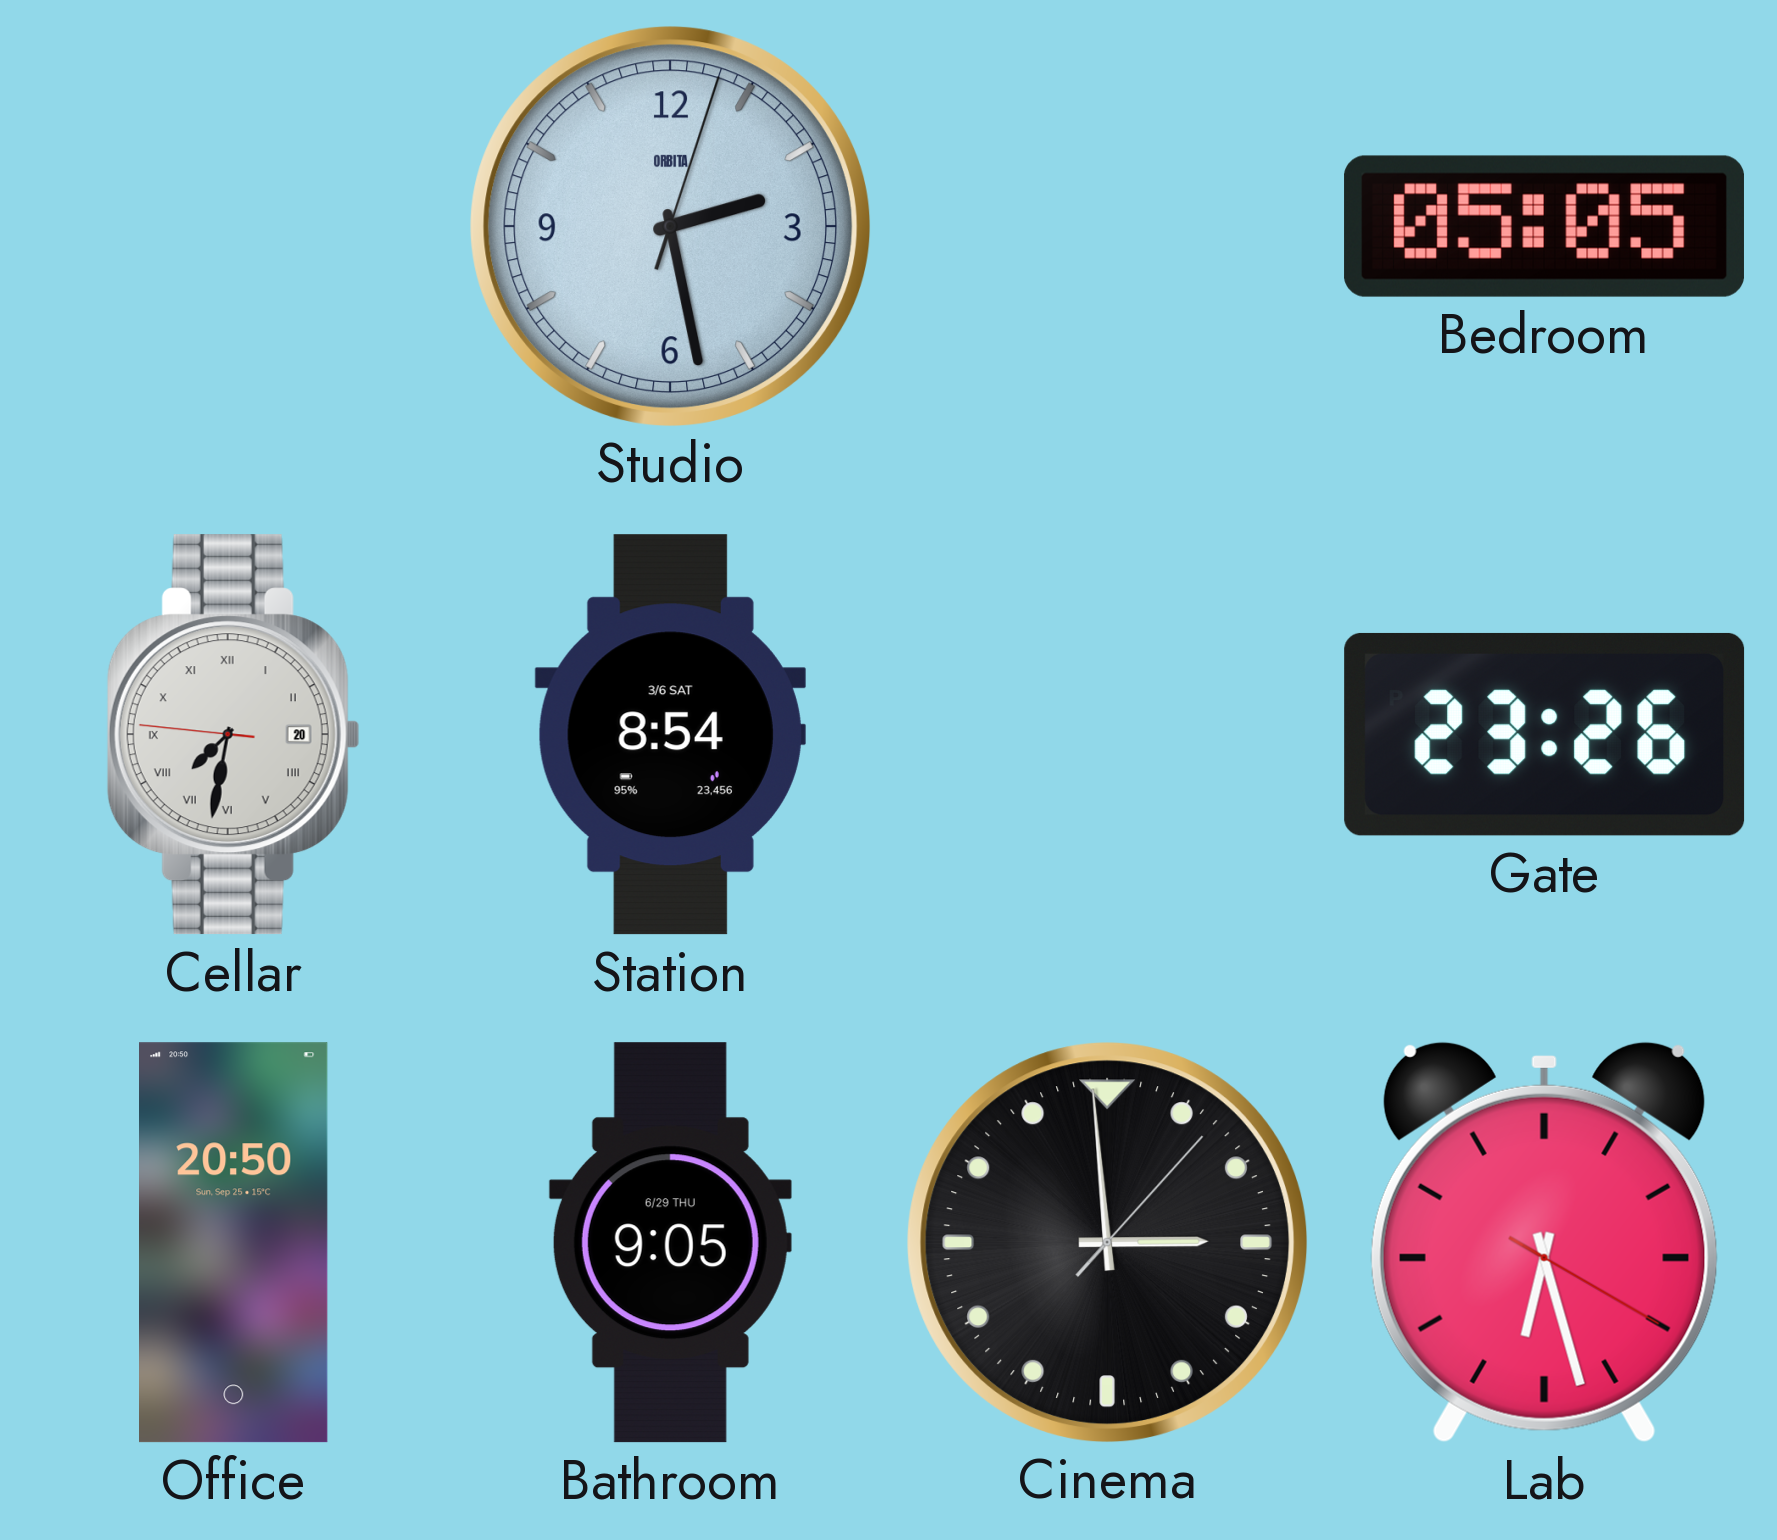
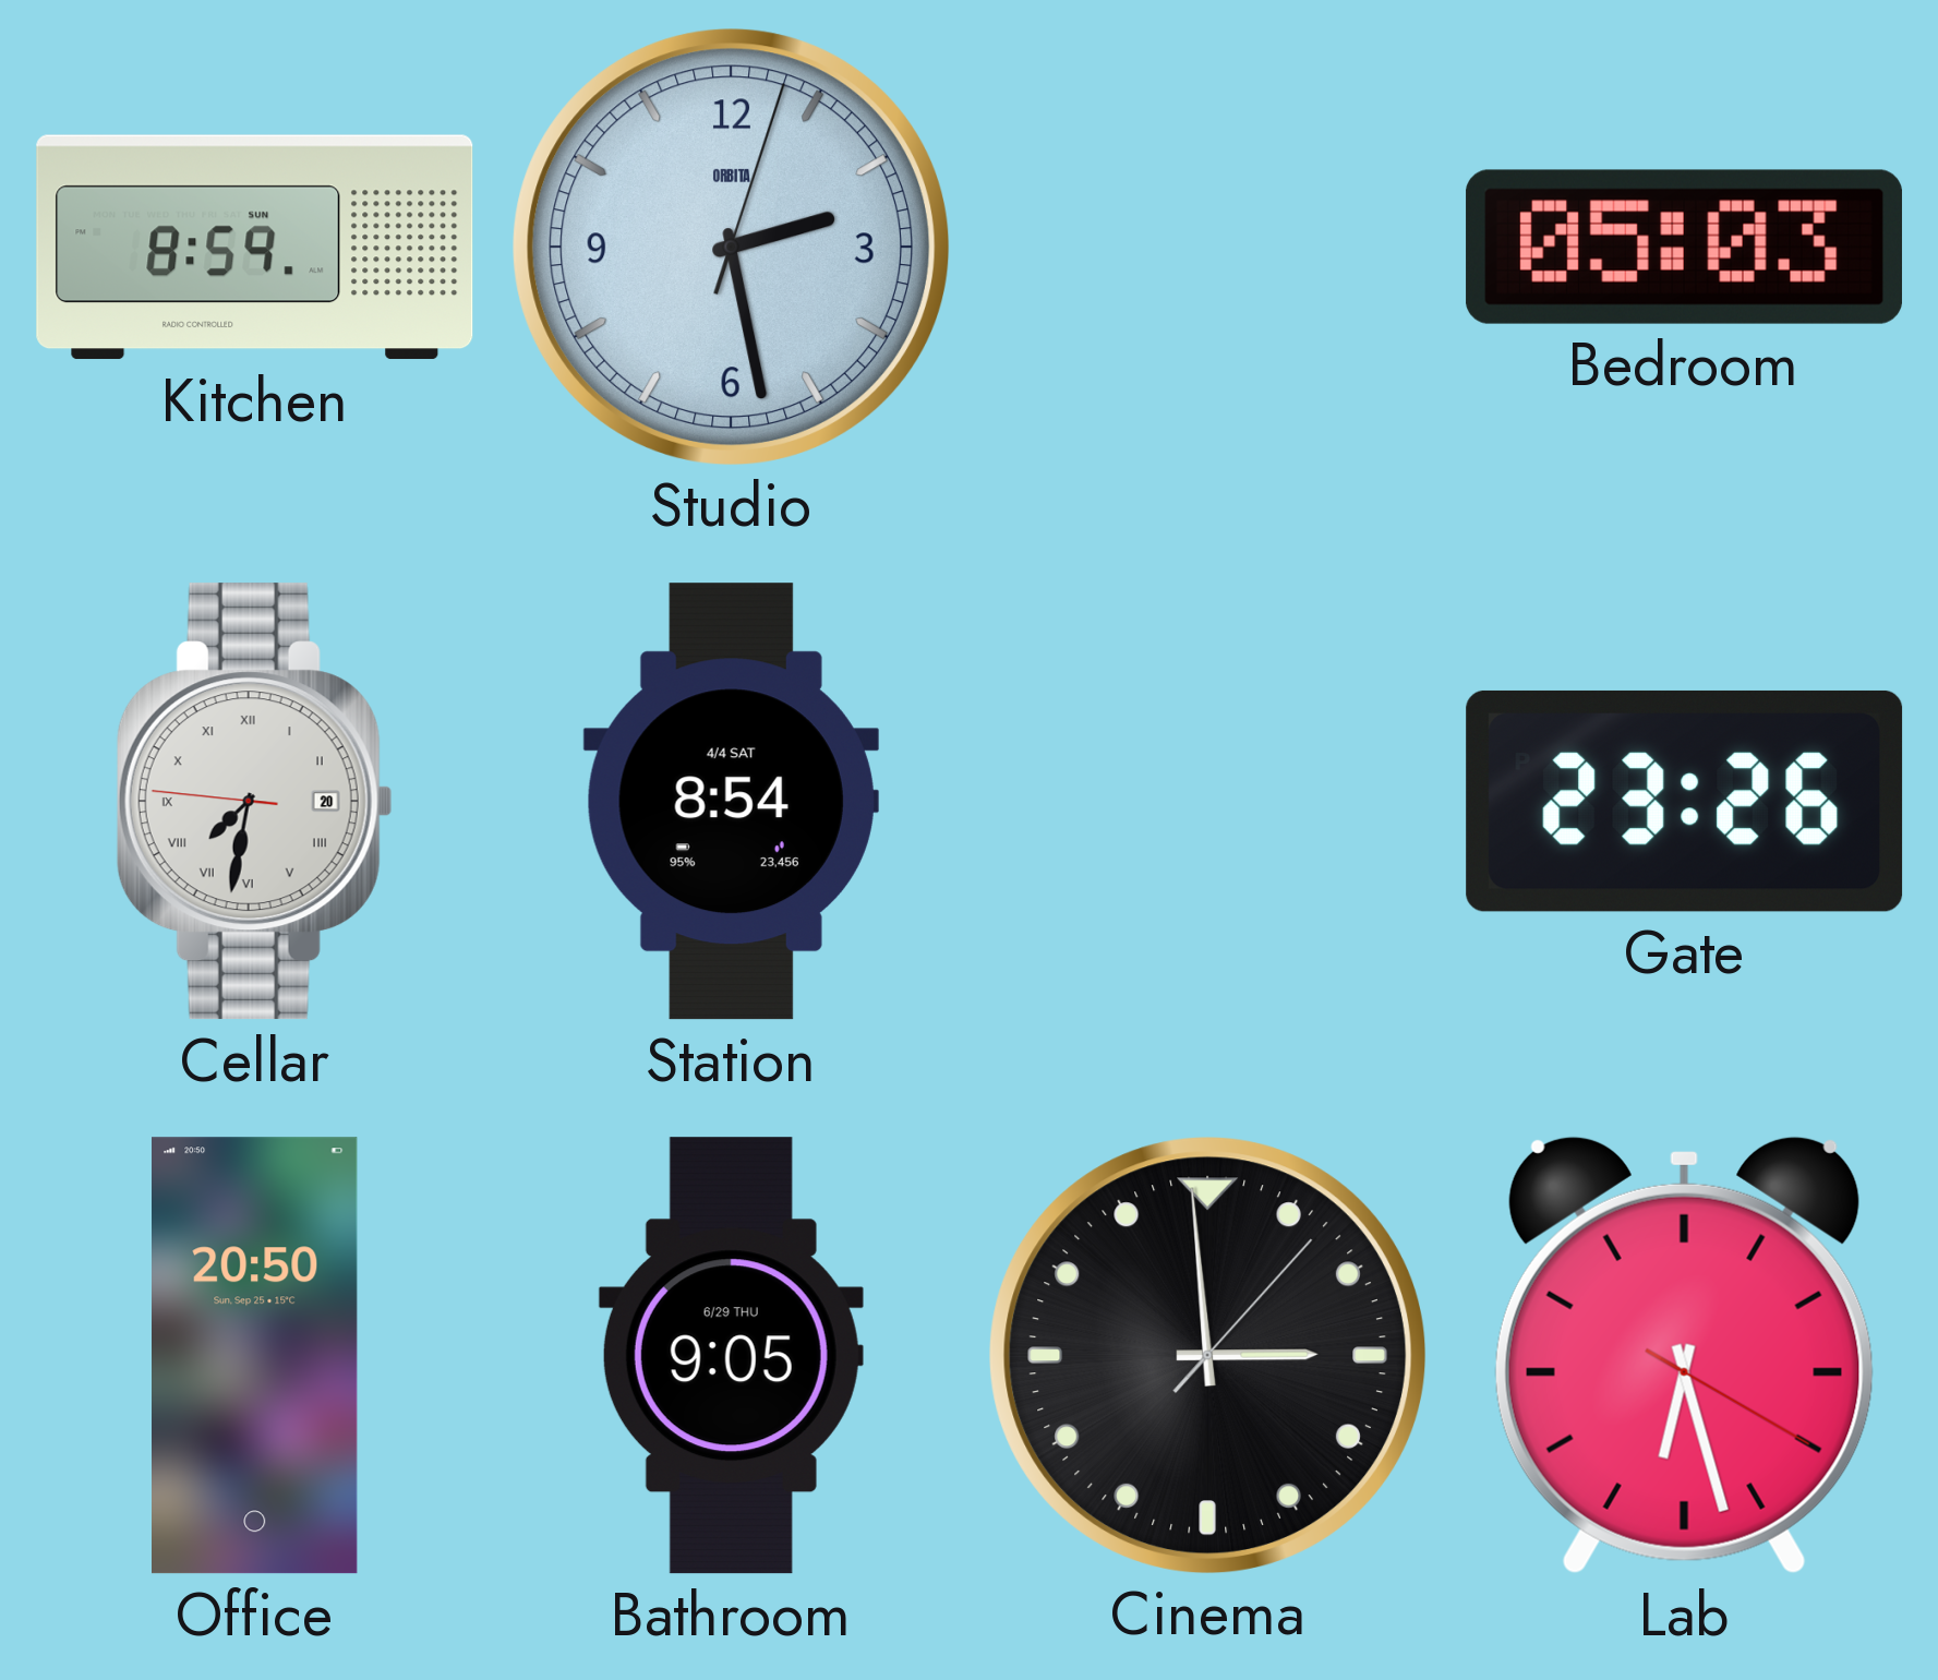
Kitchen: none -> 8:59 (255, 248)
Bedroom: 05:05 -> 05:03 (1684, 247)
Station date: 3/6 SAT -> 4/4 SAT (731, 802)
